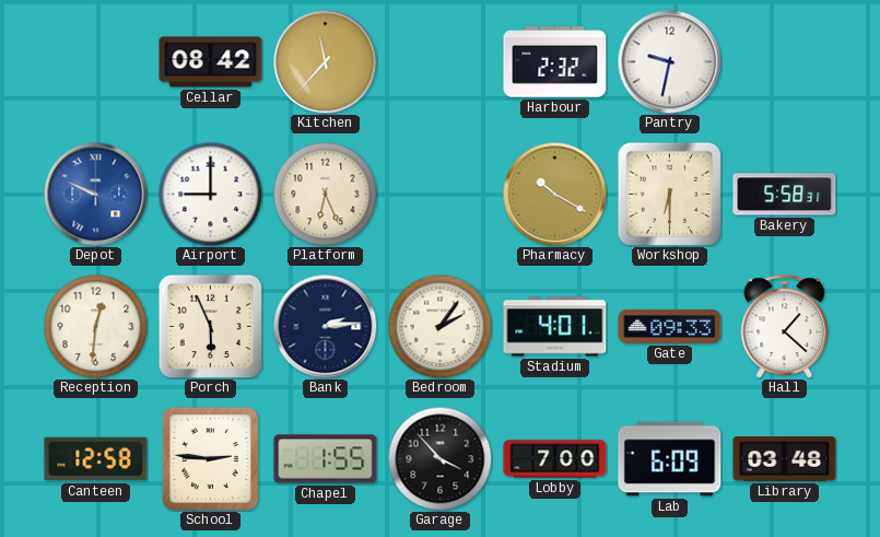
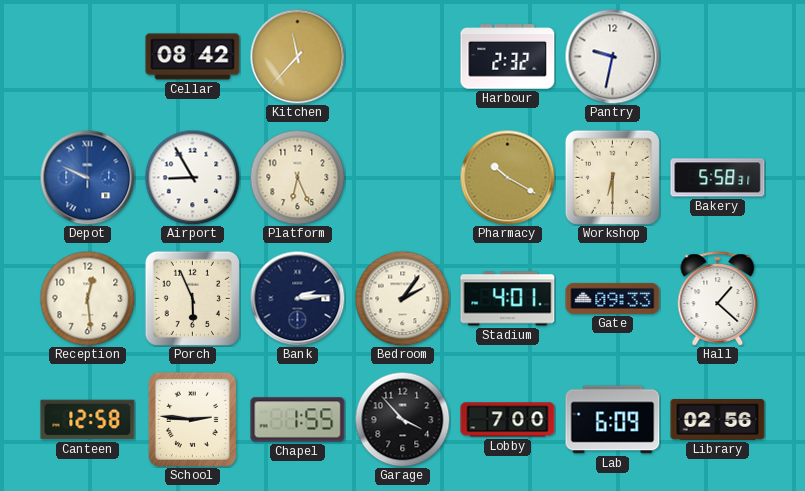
Airport: 9:00 -> 8:55 (192, 177)
Reception: 12:31 -> 12:29 (87, 298)
Library: 03:48 -> 02:56 (718, 420)
